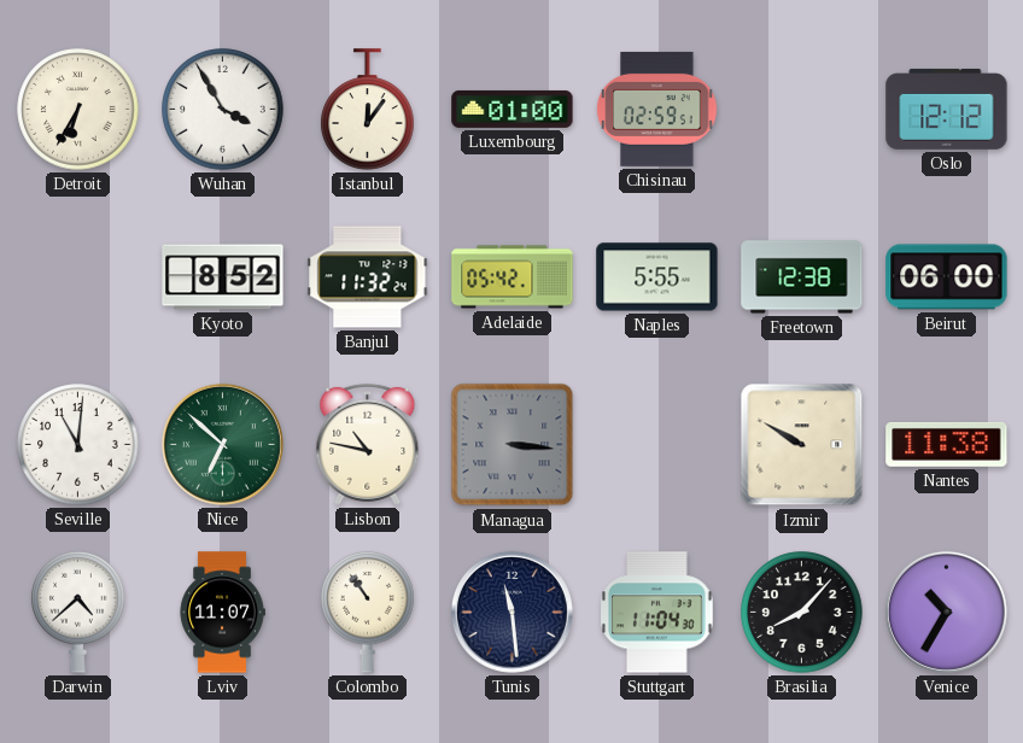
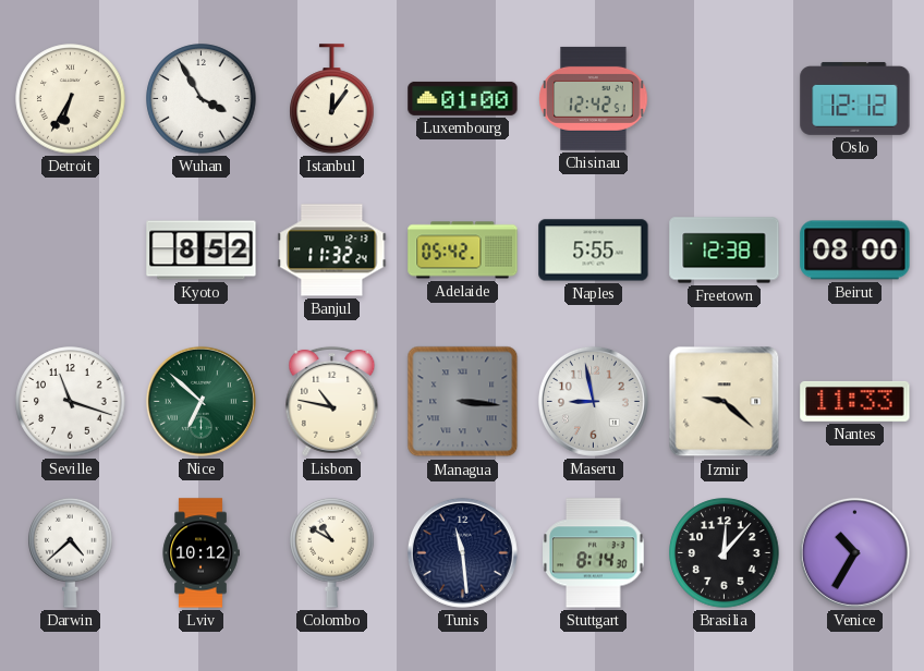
Chisinau: 02:59 -> 12:42 (594, 98)
Beirut: 06:00 -> 08:00 (855, 251)
Seville: 11:01 -> 11:18 (71, 402)
Maseru: none -> 8:58 (593, 401)
Izmir: 9:50 -> 9:22 (725, 402)
Nantes: 11:38 -> 11:33 (855, 401)
Lviv: 11:07 -> 10:12 (200, 553)
Colombo: 10:54 -> 10:50 (332, 552)
Stuttgart: 11:04 -> 8:14 (594, 553)
Brasilia: 8:07 -> 12:07 (725, 553)
